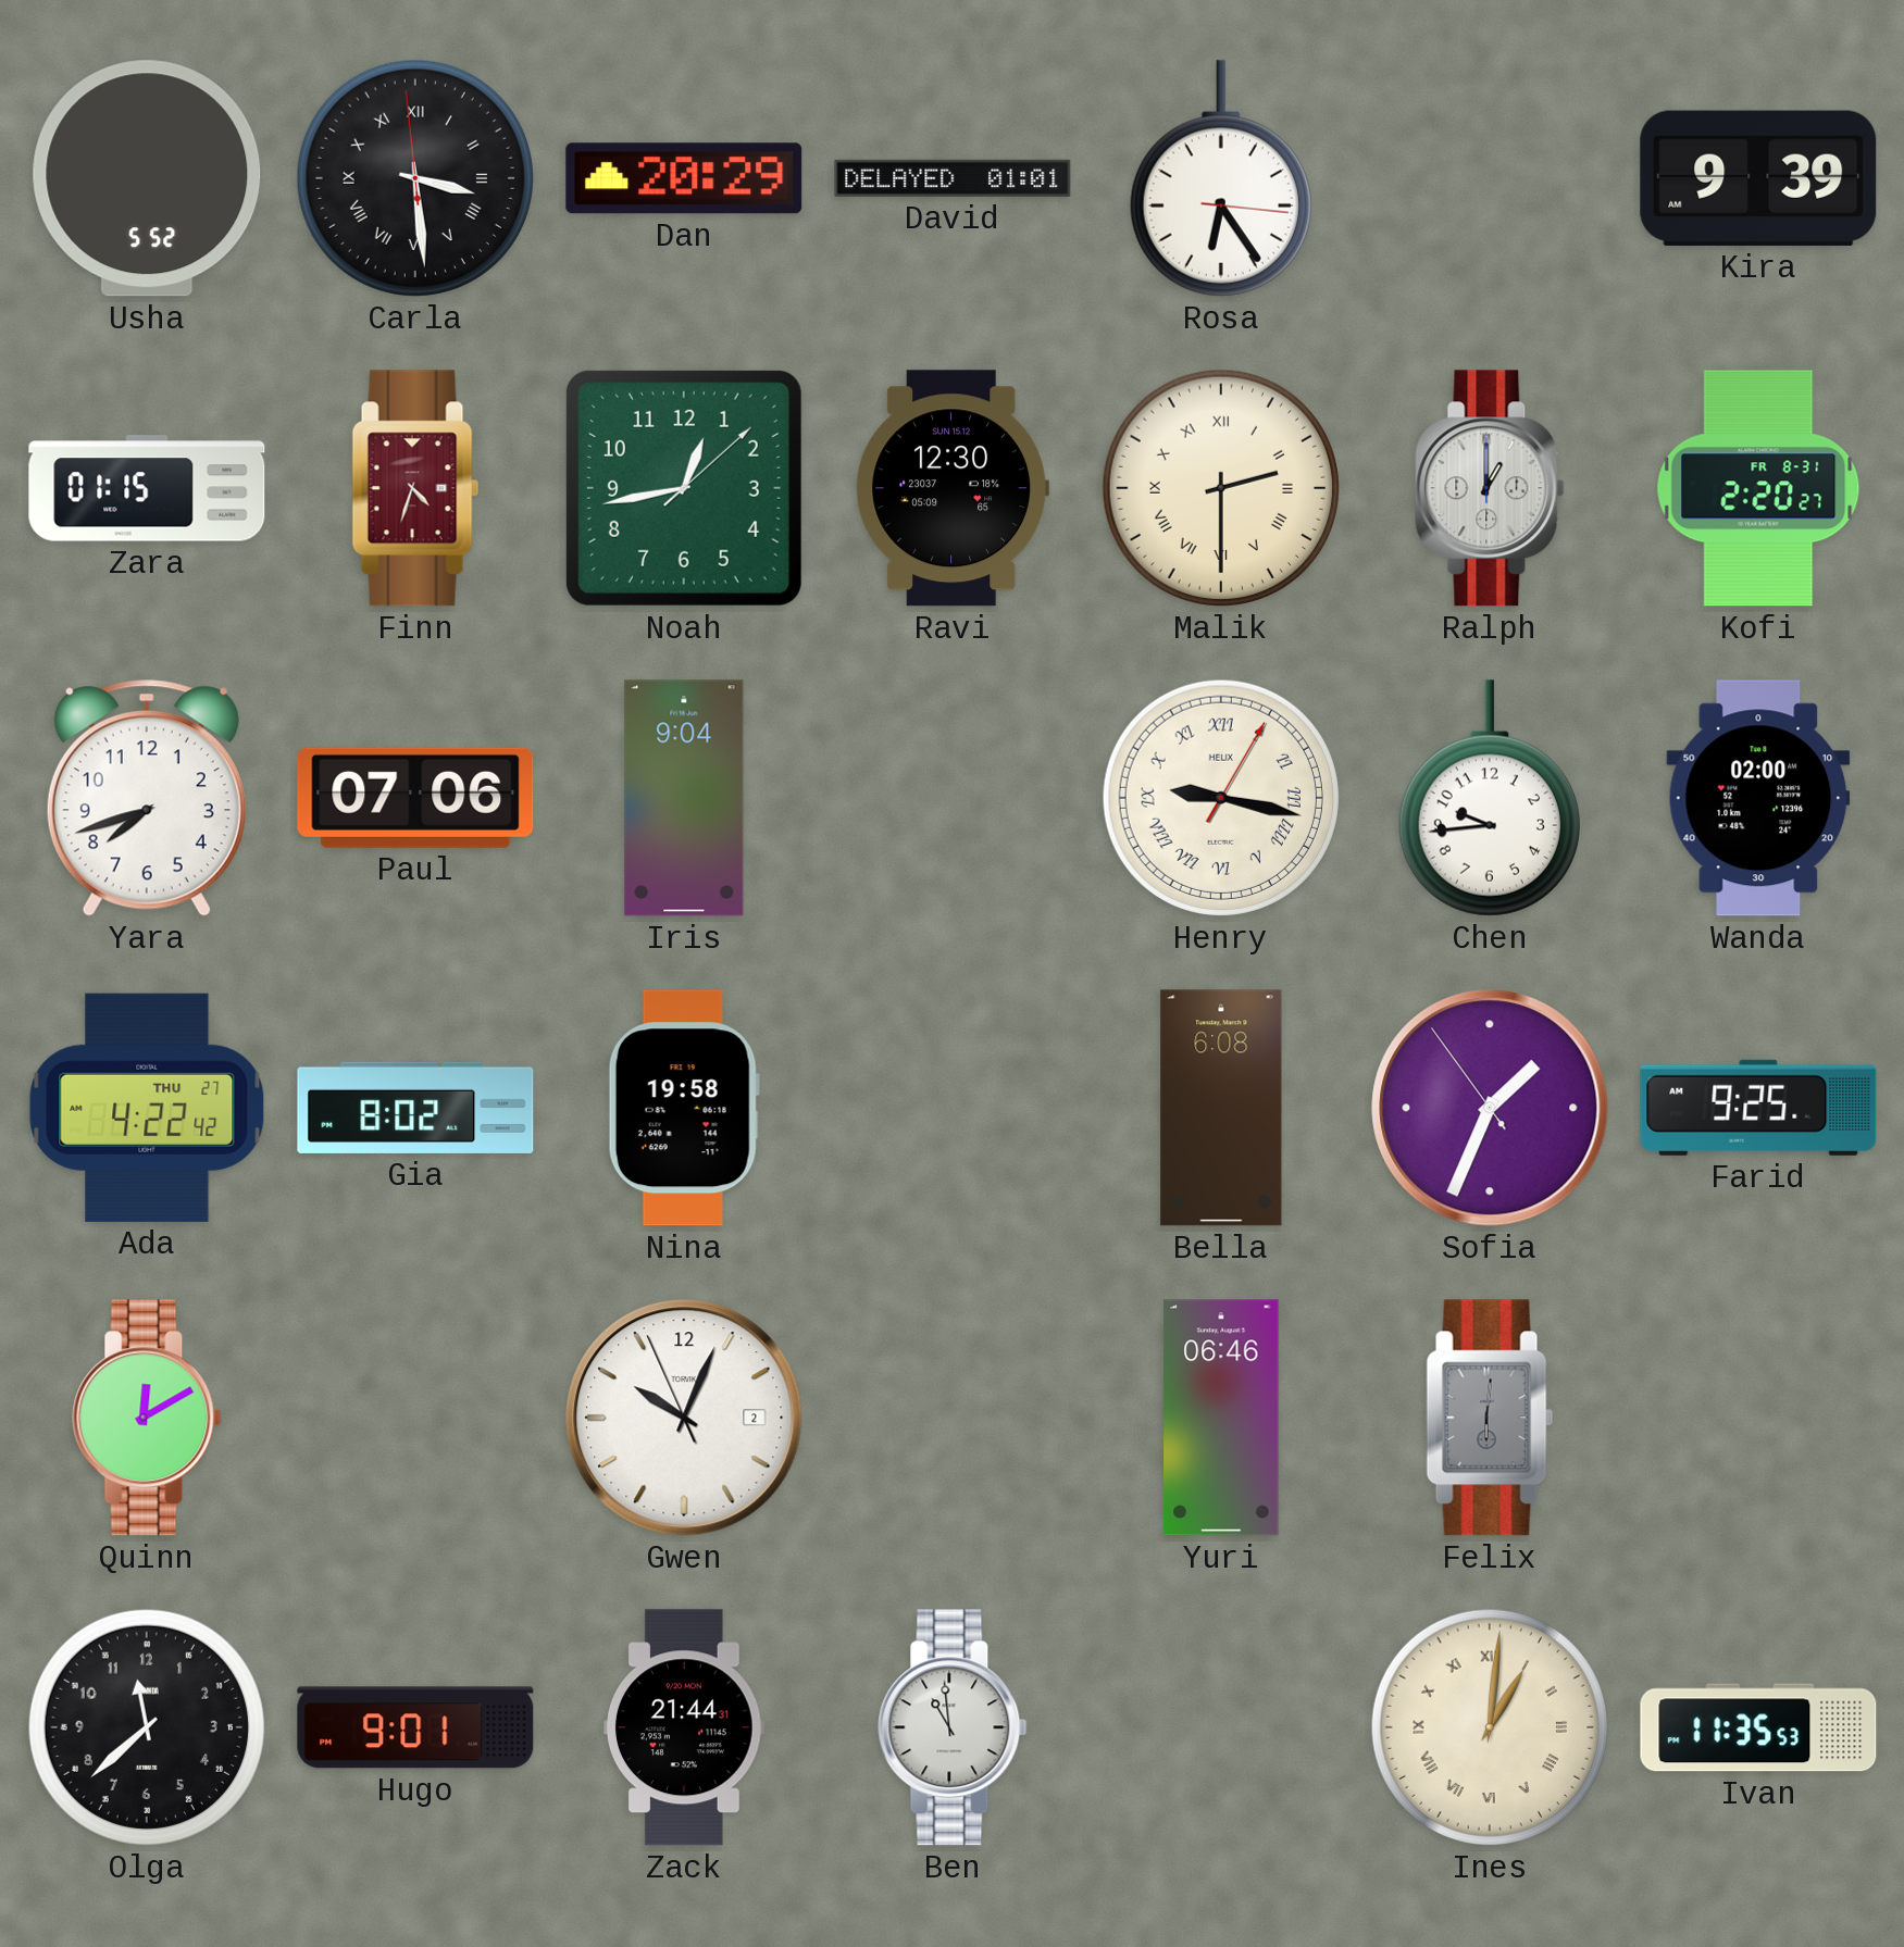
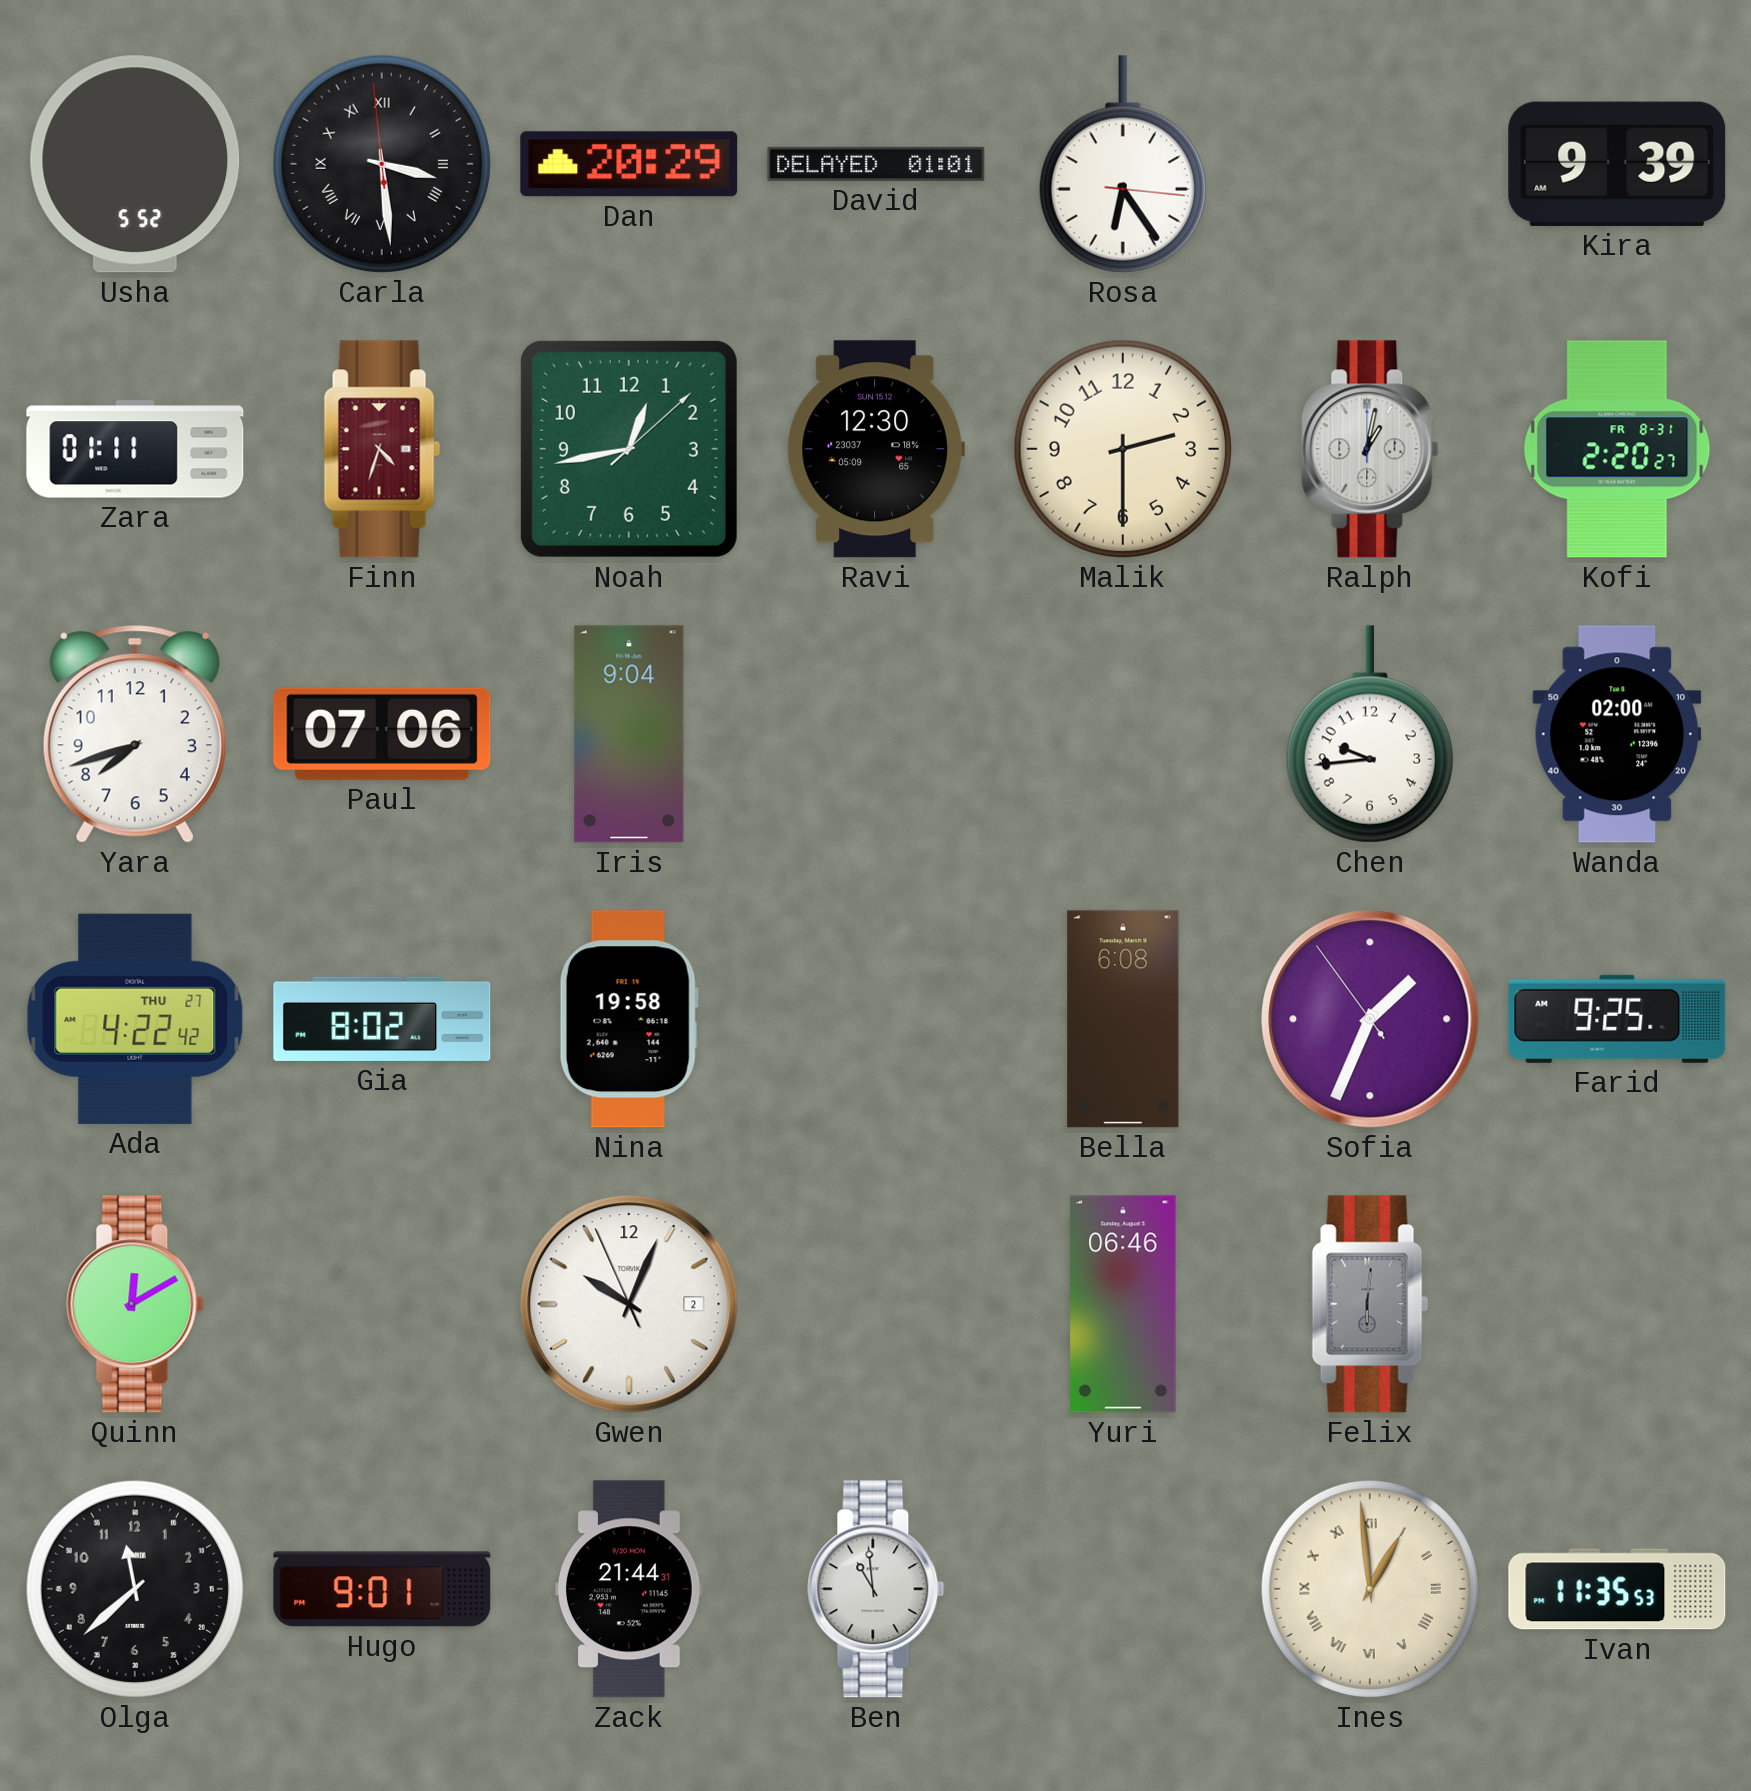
Zara: 01:15 -> 01:11 (135, 449)
Malik numerals: Roman -> Arabic (1123, 449)
Ralph: 1:00 -> 1:02 (1370, 449)
Henry: 9:17 -> none (1221, 798)
Ines: 1:01 -> 12:59 (1370, 1589)
